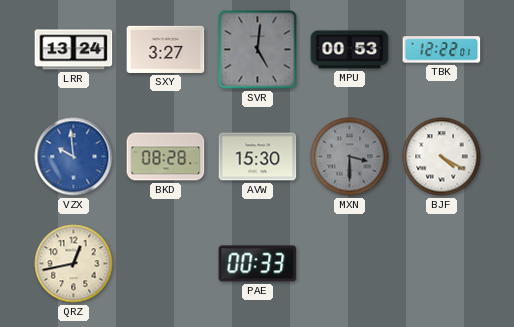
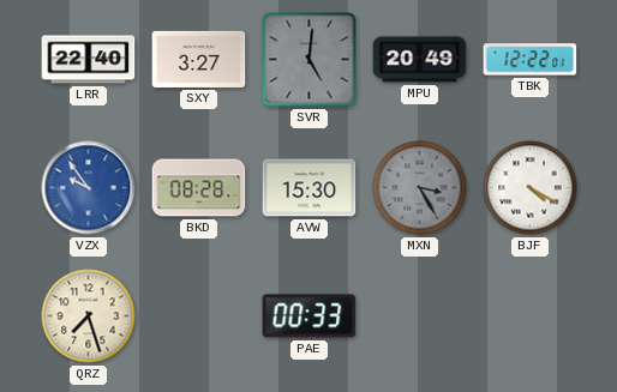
LRR: 13:24 -> 22:40 (89, 60)
MPU: 00:53 -> 20:49 (420, 60)
VZX: 9:59 -> 9:54 (89, 188)
MXN: 3:30 -> 3:25 (420, 188)
QRZ: 12:43 -> 7:27 (89, 316)
